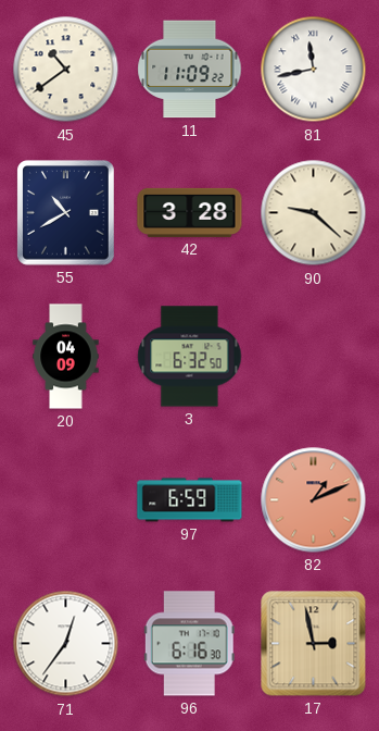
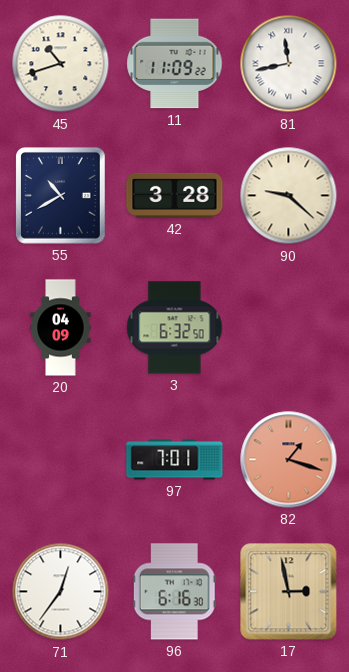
45: 10:39 -> 10:42 (61, 64)
97: 6:59 -> 7:01 (175, 460)
82: 1:11 -> 1:18 (289, 460)
